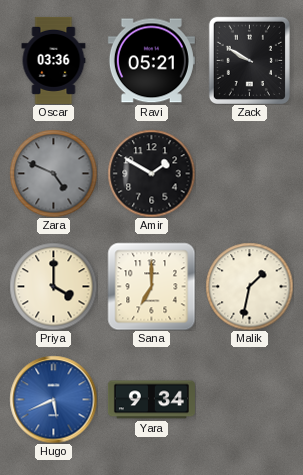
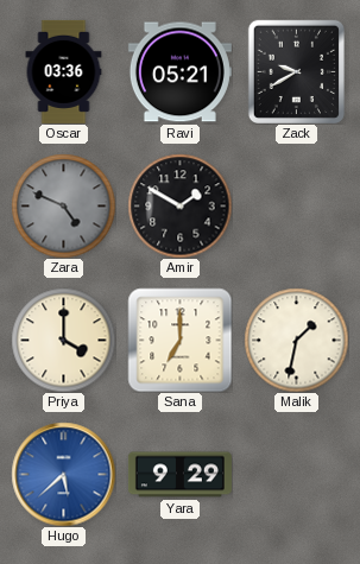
Zack: 9:50 -> 9:40 (296, 71)
Hugo: 5:41 -> 5:38 (63, 474)
Yara: 9:34 -> 9:29 (179, 475)
